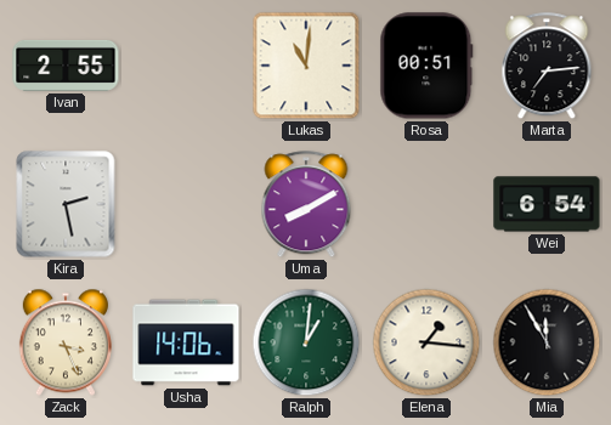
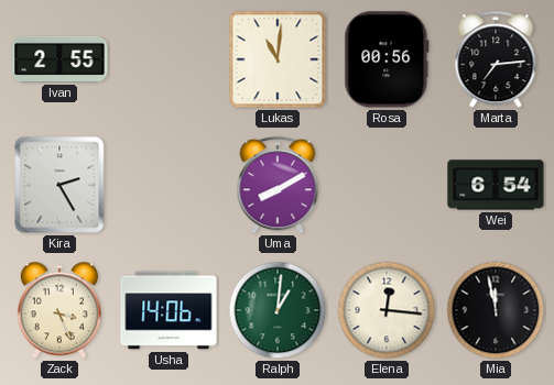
Rosa: 00:51 -> 00:56 (387, 59)
Kira: 2:28 -> 2:25 (59, 185)
Elena: 1:16 -> 12:16 (387, 310)
Mia: 11:55 -> 11:58 (496, 310)
